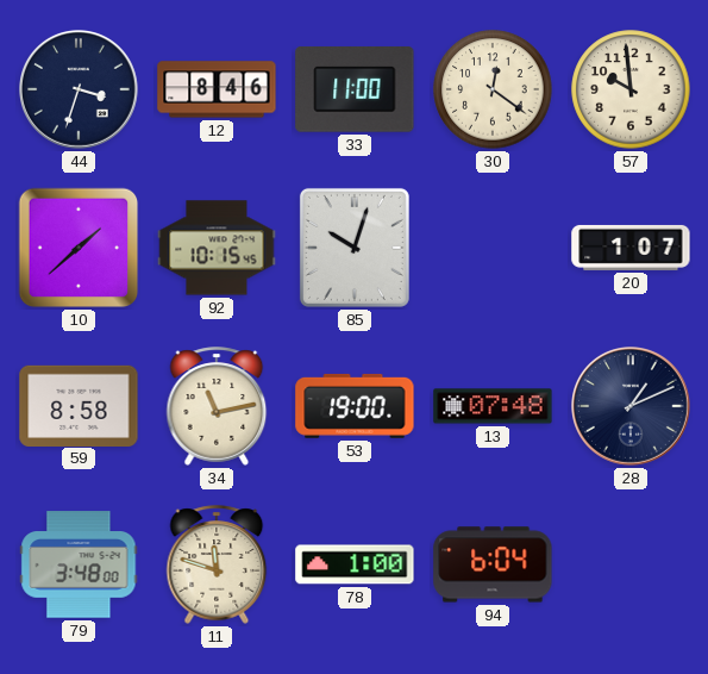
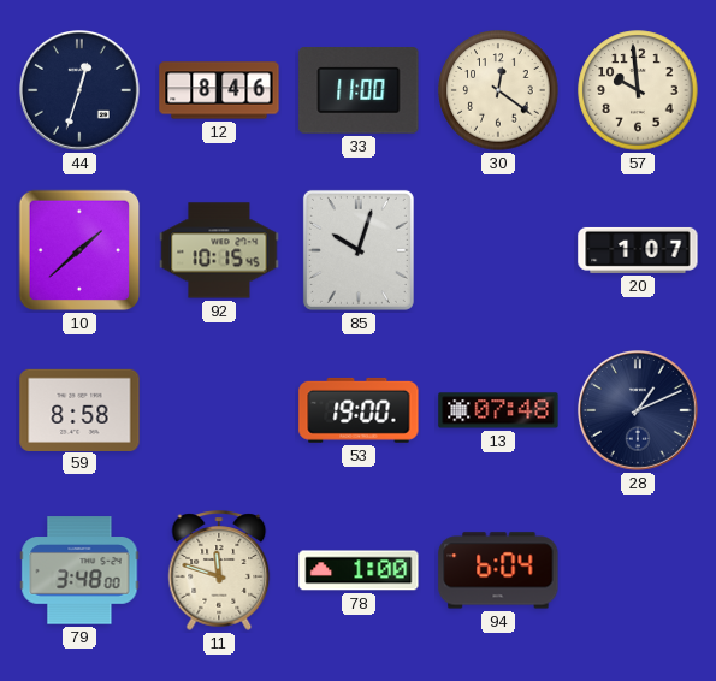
44: 3:33 -> 12:33 (81, 91)
34: 11:13 -> none (217, 406)
